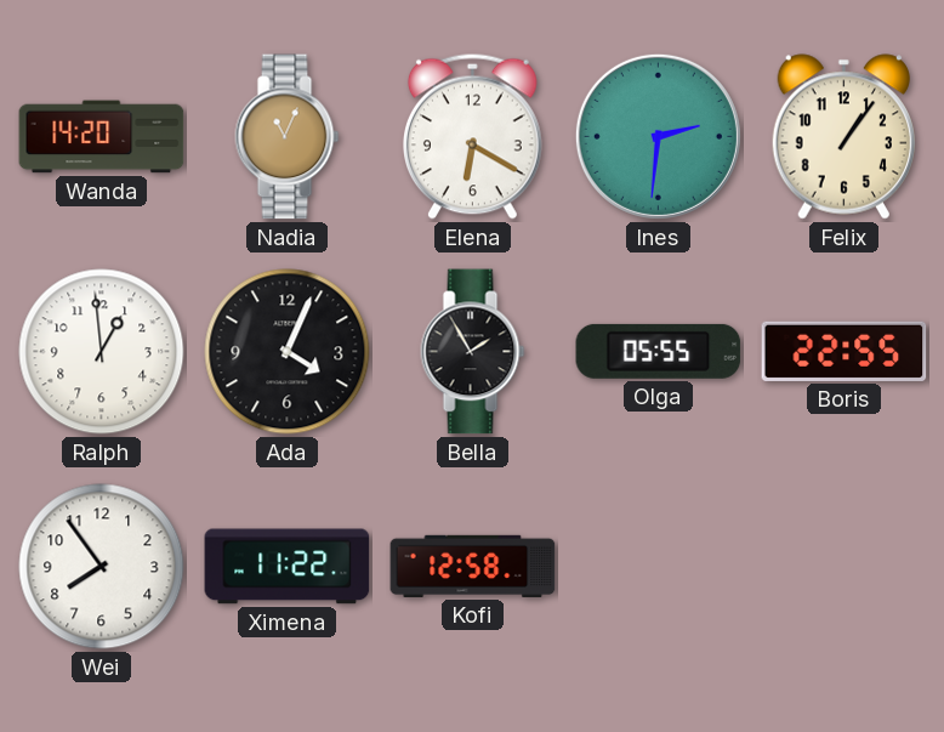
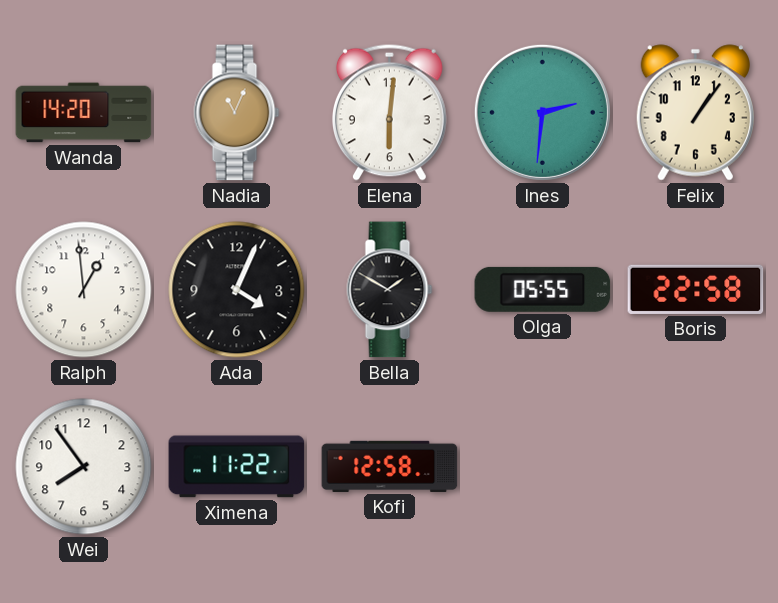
Elena: 6:20 -> 6:01 (389, 112)
Bella: 1:55 -> 1:50 (390, 290)
Boris: 22:55 -> 22:58 (696, 289)
